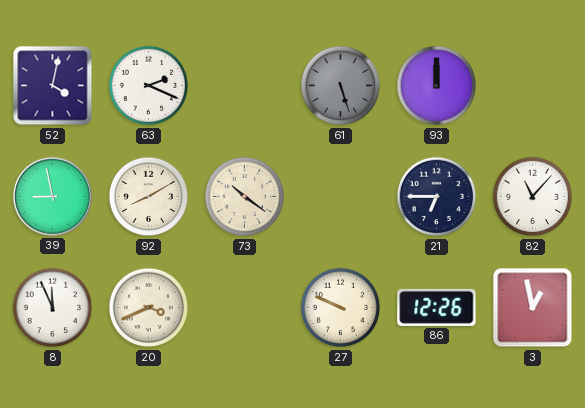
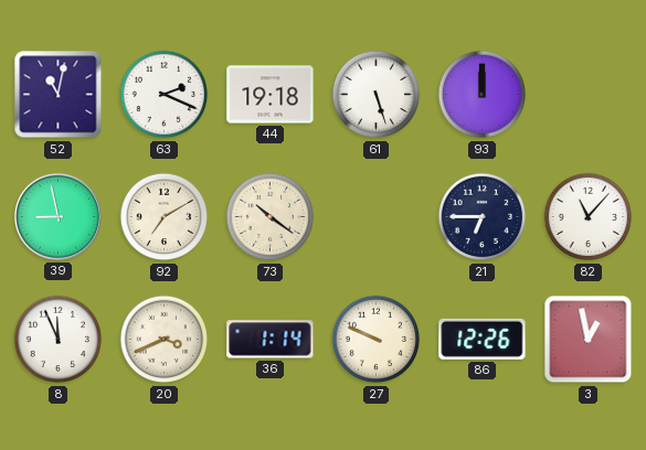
52: 4:02 -> 11:02 (59, 95)
44: none -> 19:18 (271, 95)
61 dial: grey -> white (377, 95)
92: 8:10 -> 7:10 (165, 217)
36: none -> 1:14 (271, 340)
